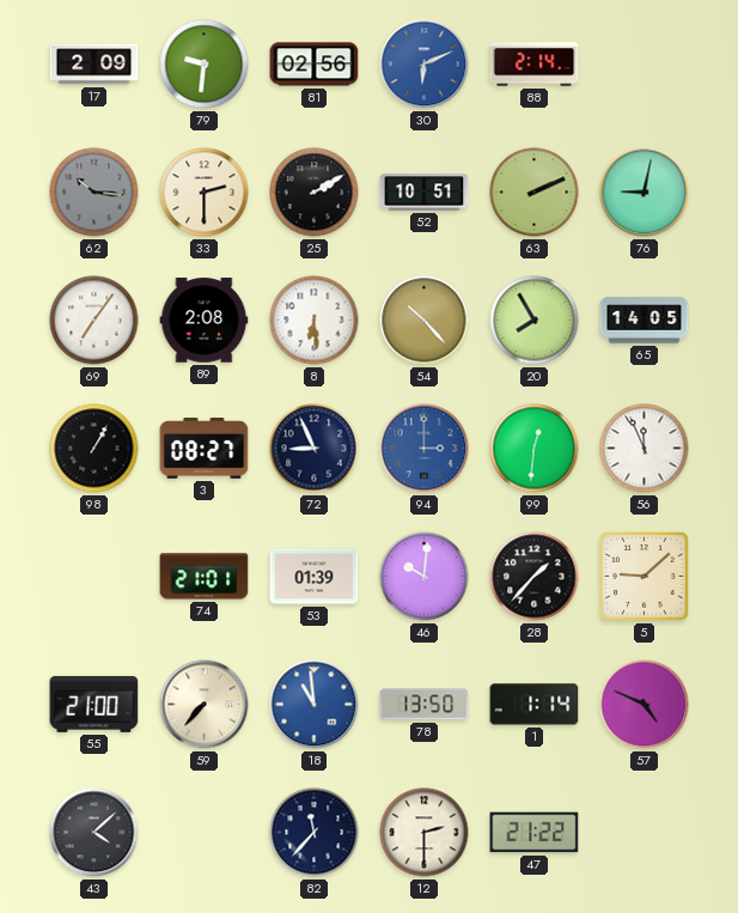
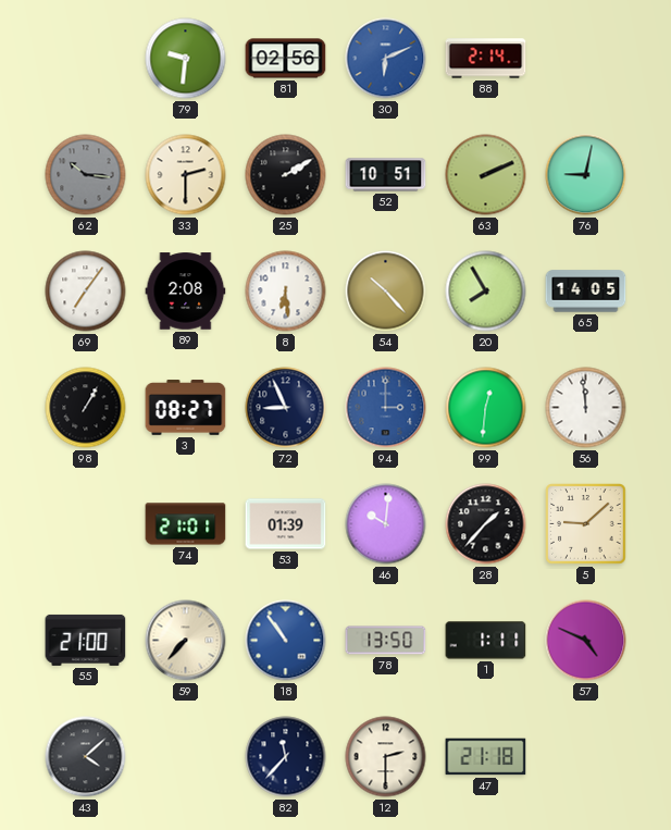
17: 2:09 -> none (94, 65)
56: 11:56 -> 11:59 (586, 408)
18: 10:59 -> 10:54 (286, 641)
1: 1:14 -> 1:11 (486, 641)
47: 21:22 -> 21:18 (486, 757)
